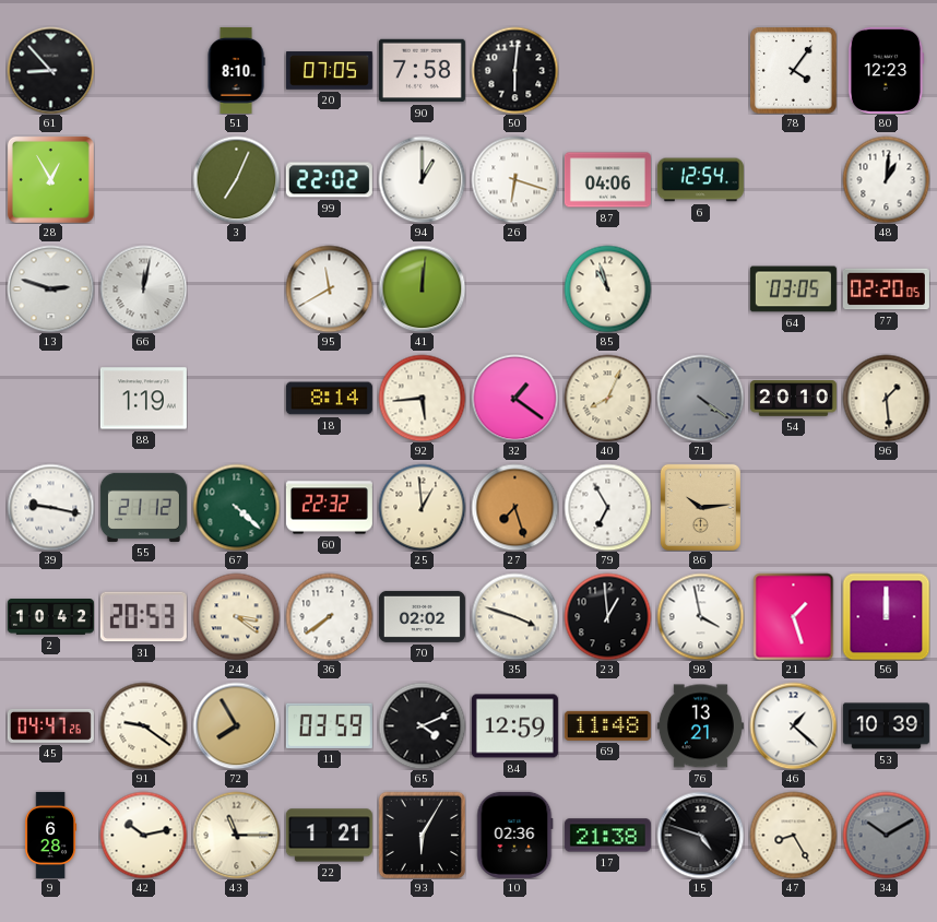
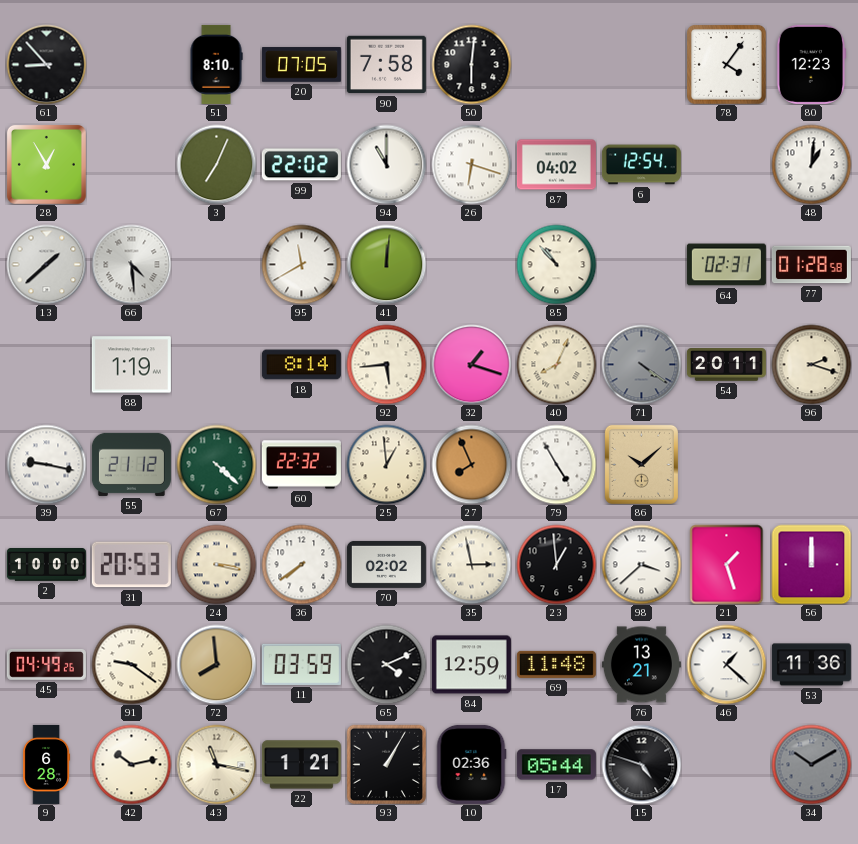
94: 1:00 -> 11:00 (386, 164)
87: 04:06 -> 04:02 (556, 165)
13: 2:48 -> 1:38 (46, 264)
66: 12:02 -> 4:29 (131, 264)
85: 10:57 -> 10:53 (556, 264)
64: 03:05 -> 02:31 (726, 265)
77: 02:20 -> 01:28 (811, 265)
32: 1:21 -> 1:18 (471, 364)
54: 20:10 -> 20:11 (726, 365)
96: 1:29 -> 2:18 (811, 364)
27: 7:27 -> 7:56 (471, 464)
79: 6:55 -> 4:55 (556, 464)
86: 10:14 -> 10:08 (641, 464)
2: 10:42 -> 10:00 (46, 565)
24: 3:21 -> 3:17 (216, 564)
35: 3:48 -> 2:58 (471, 564)
98: 3:58 -> 3:38 (641, 564)
45: 04:47 -> 04:49 (46, 664)
72: 7:55 -> 7:59 (216, 664)
53: 10:39 -> 11:36 (811, 665)
43: 11:15 -> 11:17 (216, 764)
93: 6:05 -> 1:05 (386, 764)
17: 21:38 -> 05:44 (556, 765)
47: 8:25 -> none (793, 835)
